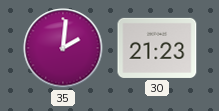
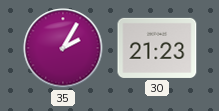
35: 2:01 -> 2:05 (63, 48)
